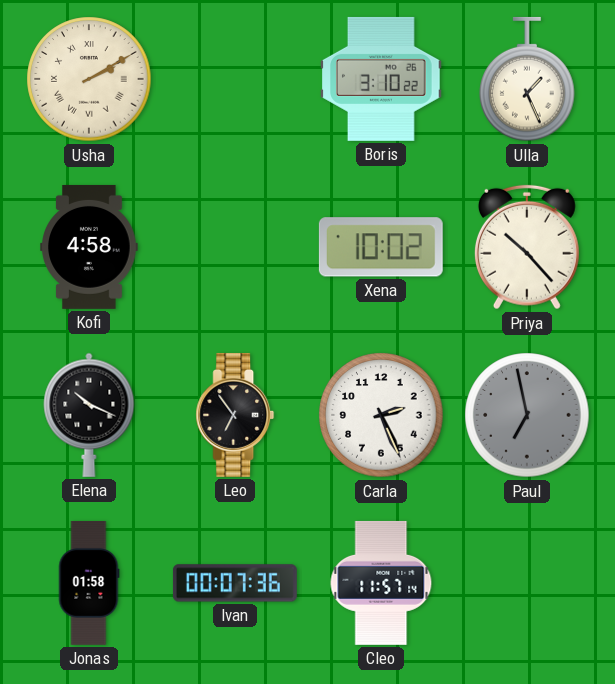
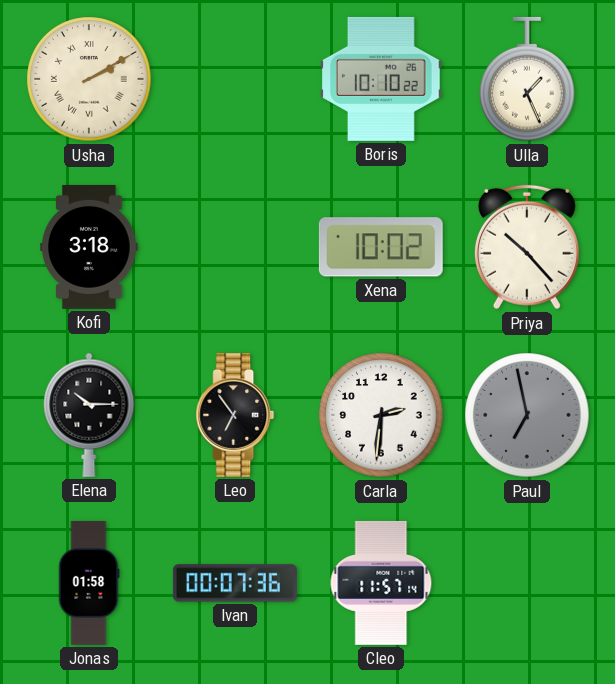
Boris: 3:10 -> 10:10 (382, 79)
Kofi: 4:58 -> 3:18 (89, 247)
Elena: 10:19 -> 10:15 (89, 415)
Carla: 2:26 -> 2:31 (381, 415)
